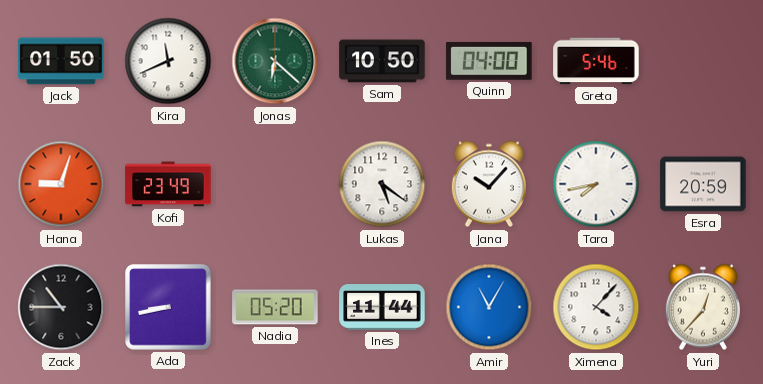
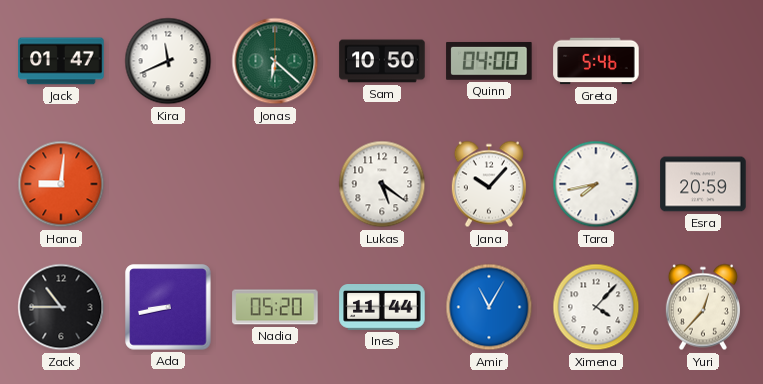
Jack: 01:50 -> 01:47 (61, 61)
Hana: 9:03 -> 9:01 (61, 184)
Kofi: 23:49 -> none (168, 184)
